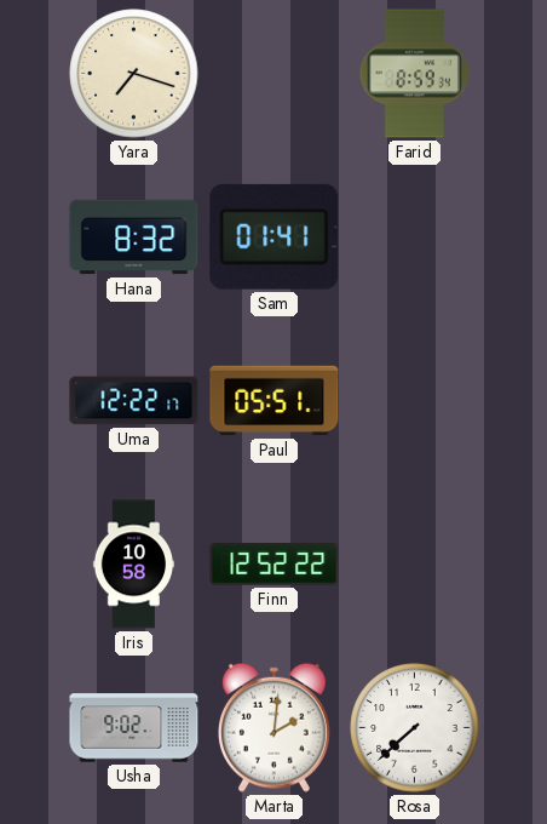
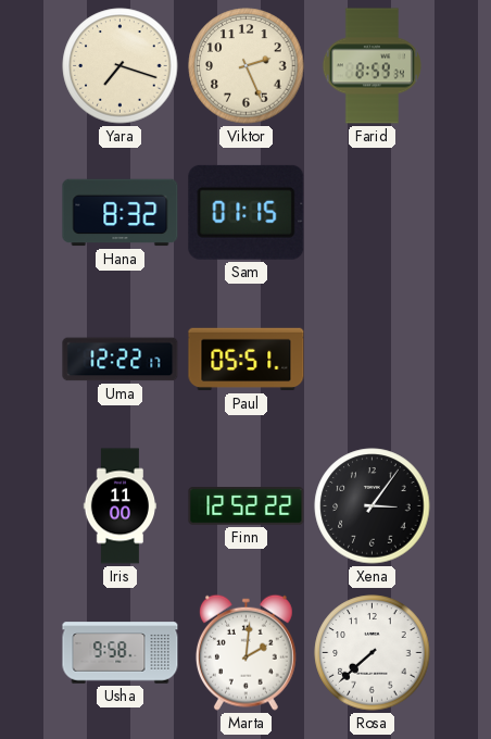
Viktor: none -> 2:26 (247, 66)
Sam: 01:41 -> 01:15 (247, 212)
Iris: 10:58 -> 11:00 (121, 506)
Xena: none -> 3:06 (373, 506)
Usha: 9:02 -> 9:58 (121, 653)
